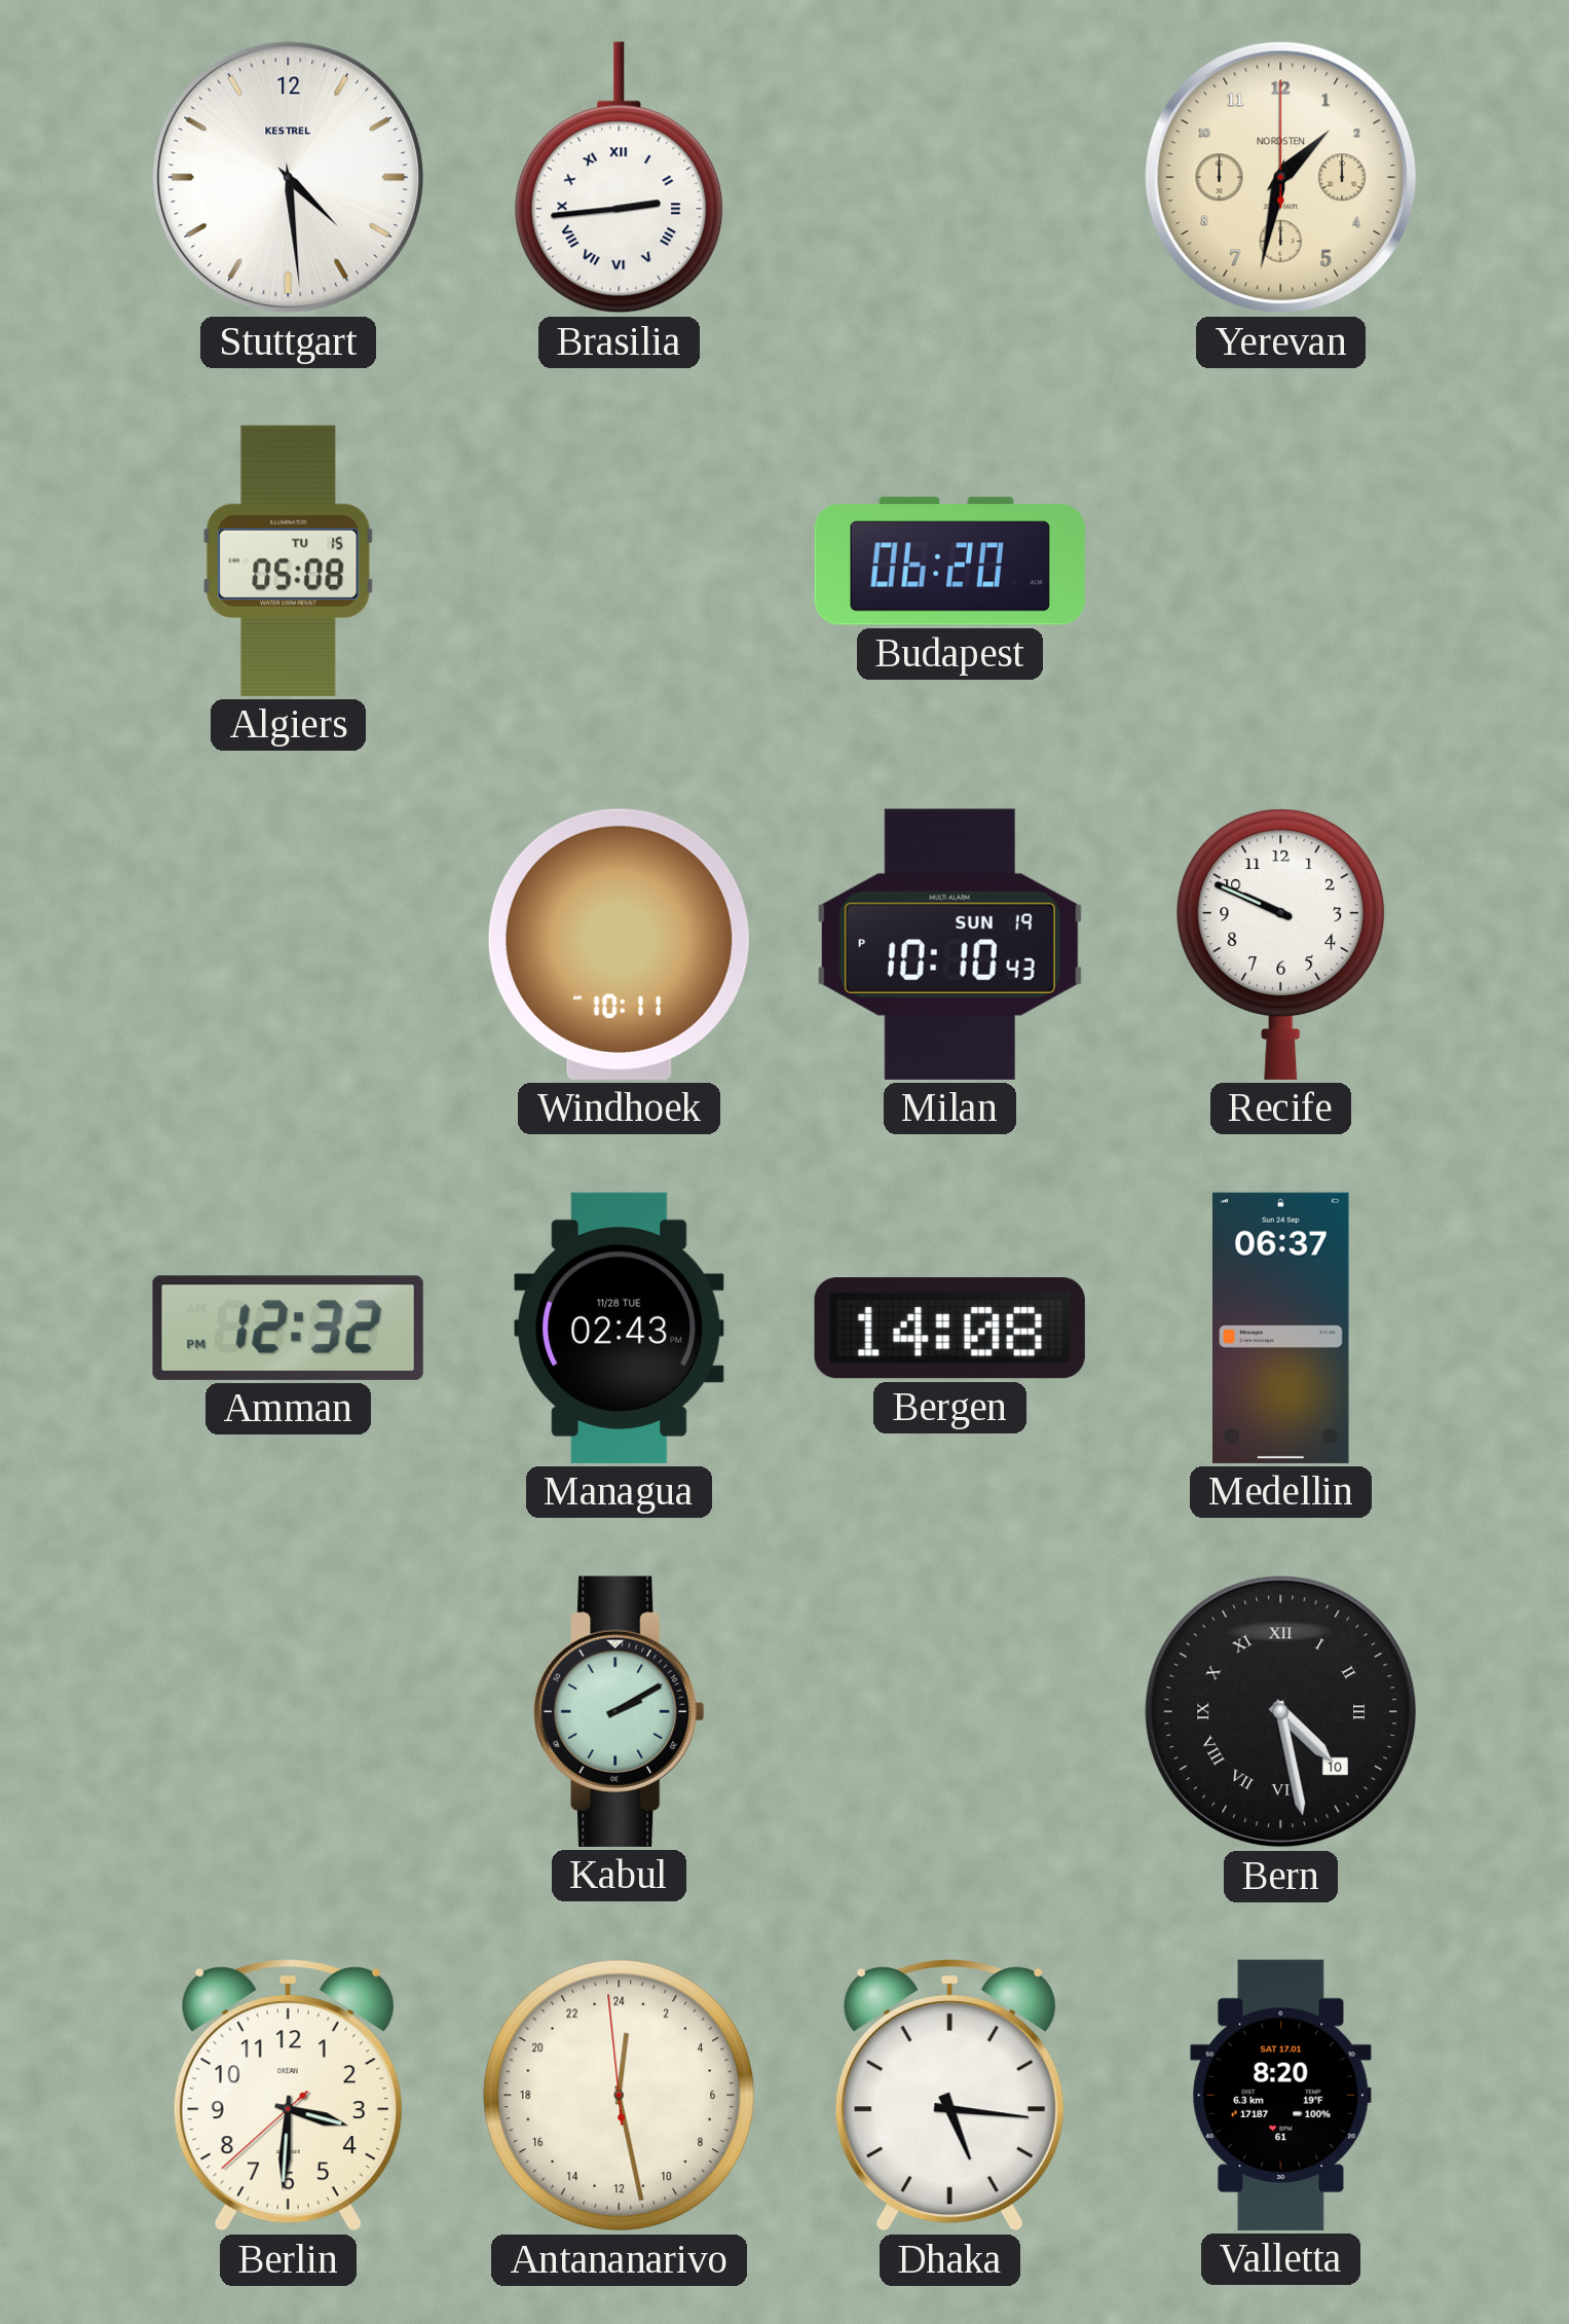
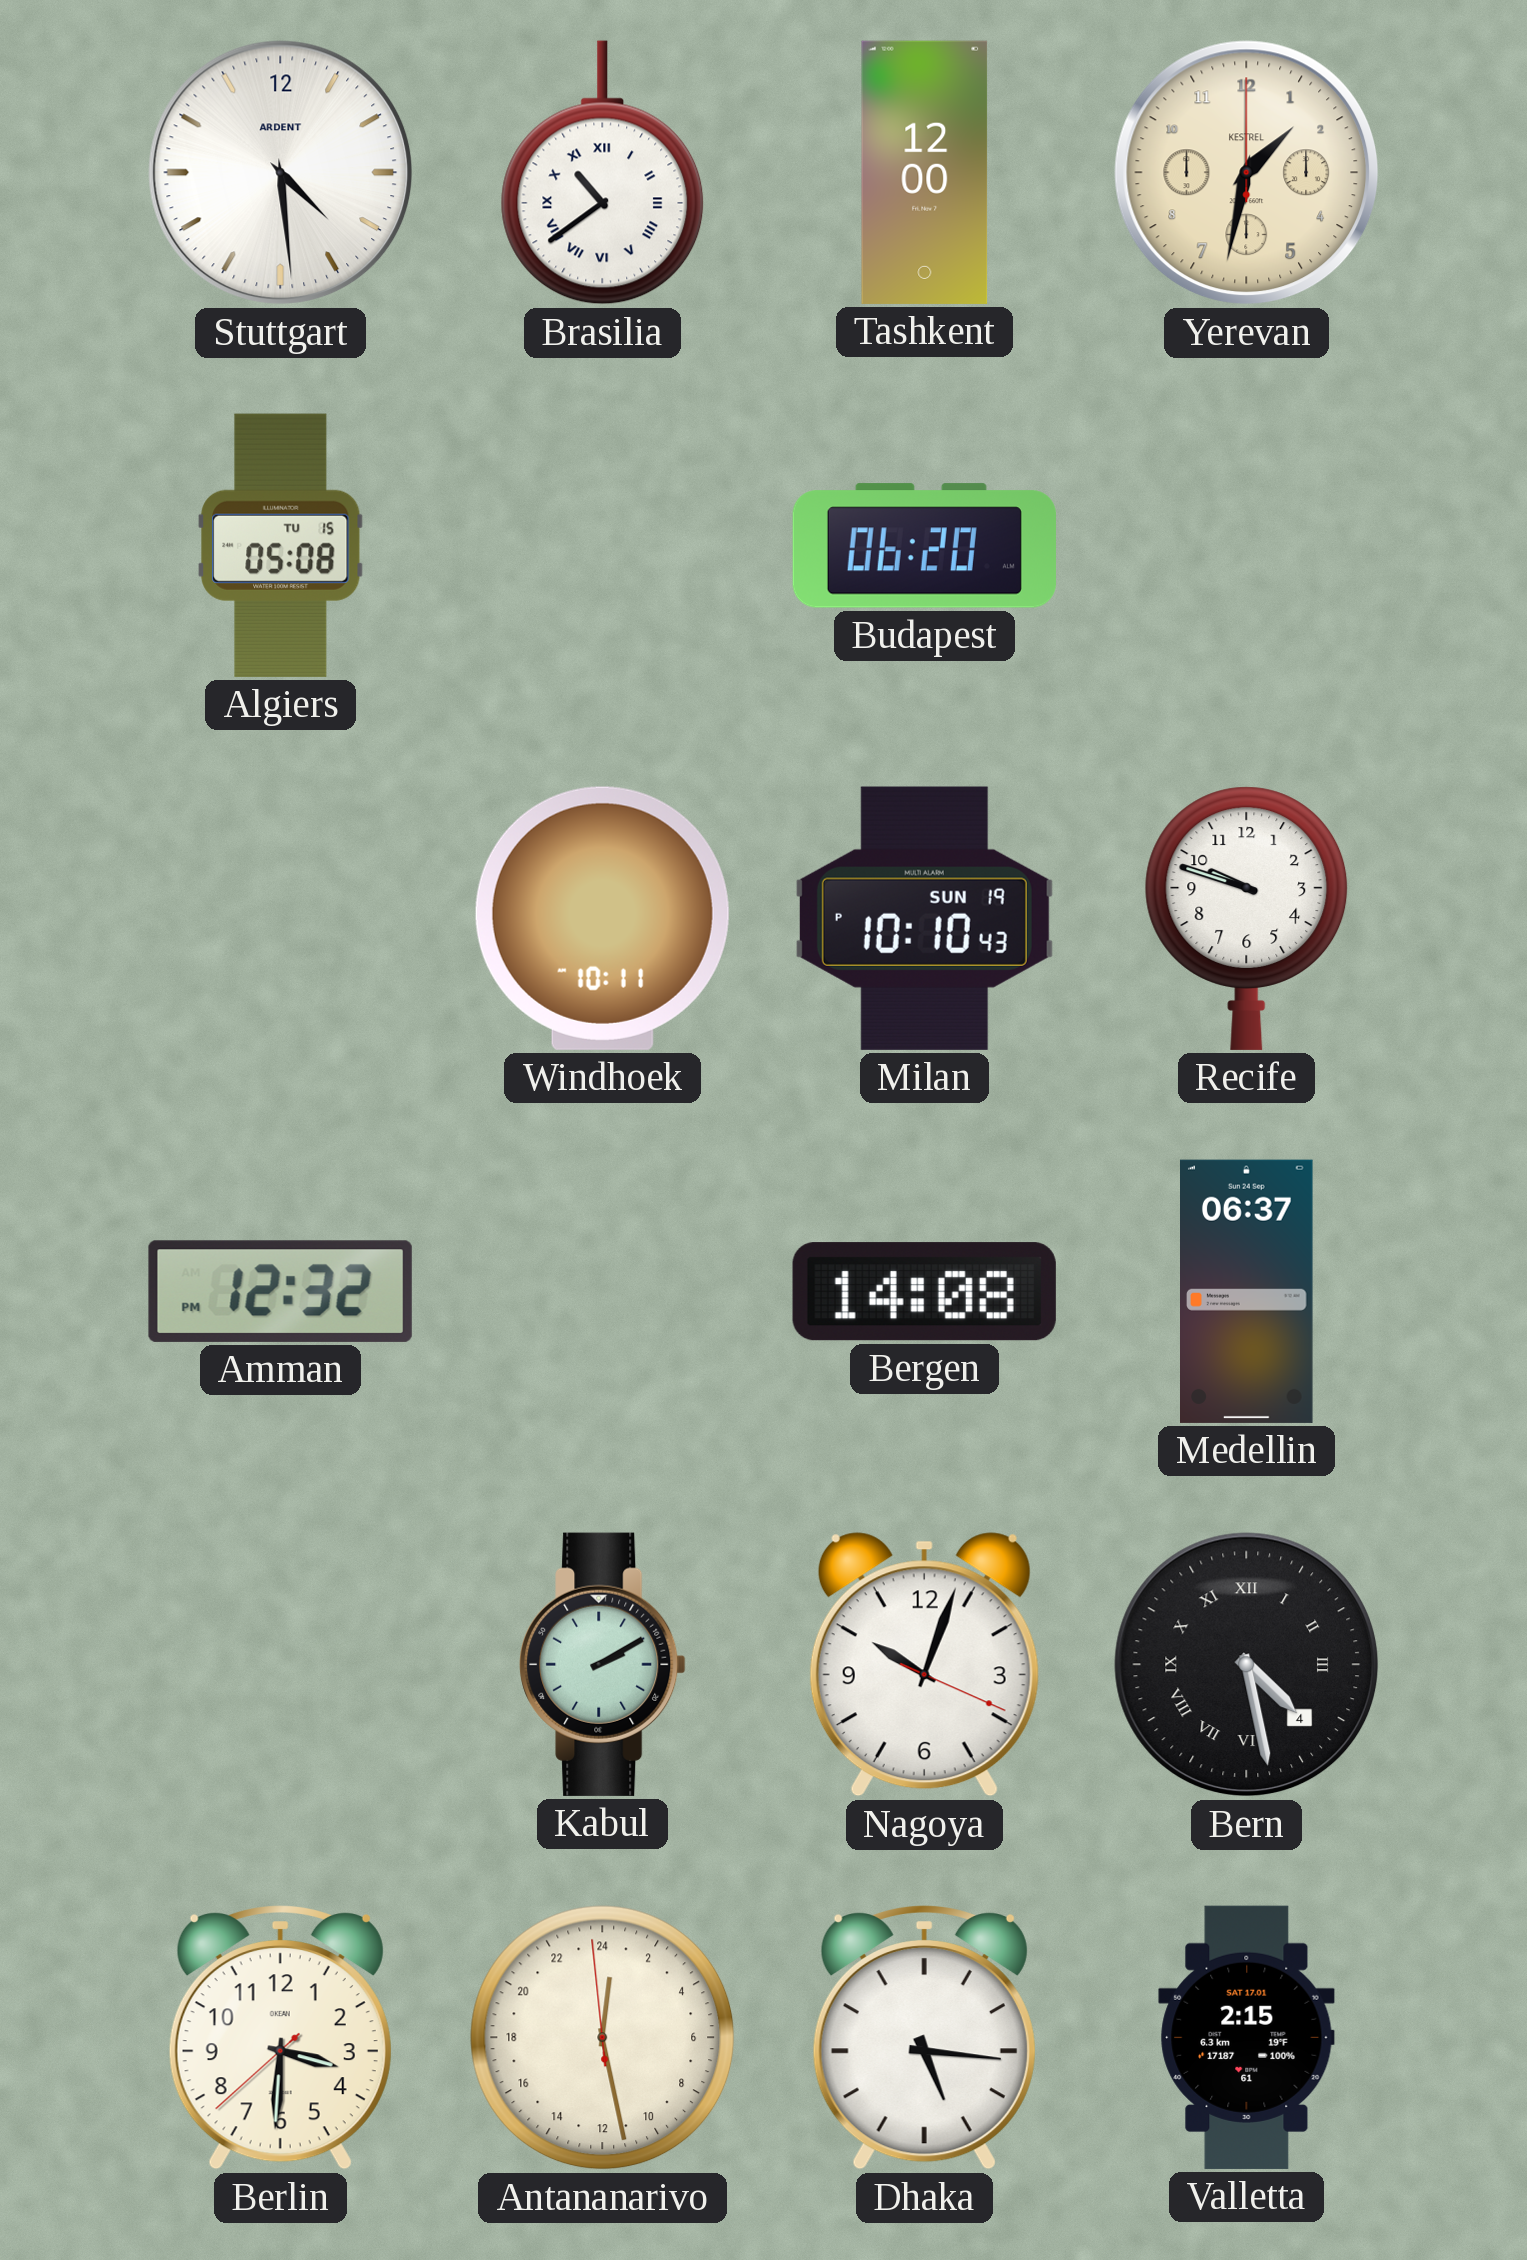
Stuttgart brand: KESTREL -> ARDENT (281, 173)
Brasilia: 2:44 -> 10:39 (603, 173)
Tashkent: none -> 12:00 (925, 172)
Yerevan brand: NORDSTEN -> KESTREL (1247, 173)
Recife: 9:49 -> 9:48 (1247, 918)
Managua: 02:43 -> none (620, 1328)
Nagoya: none -> 10:03 (924, 1665)
Bern date: 10 -> 4 (1247, 1665)
Valletta: 8:20 -> 2:15 (1247, 2037)
